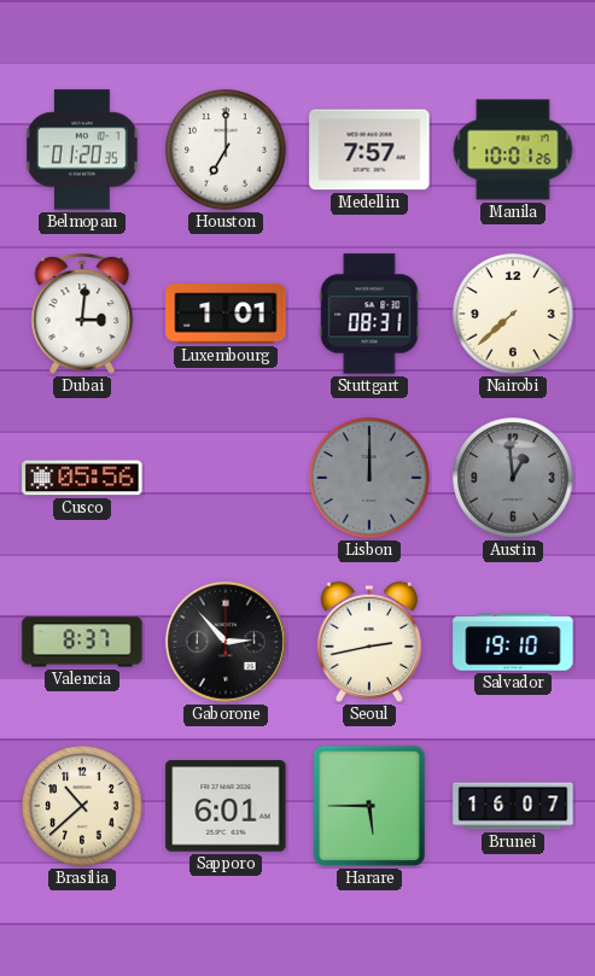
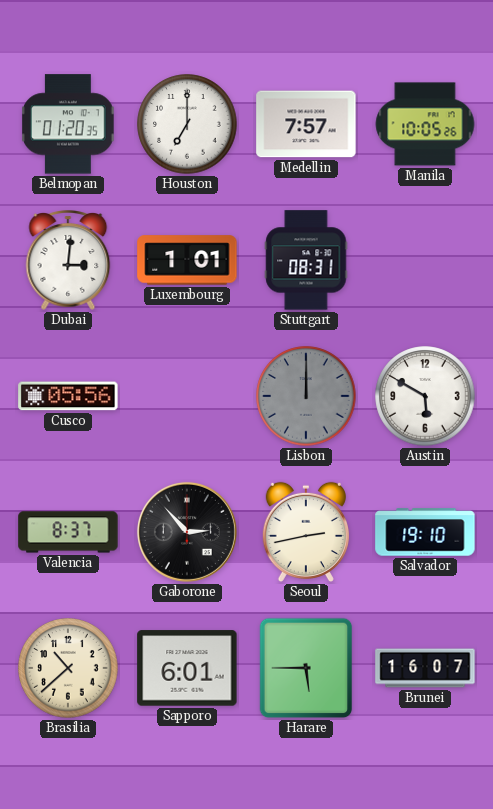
Manila: 10:01 -> 10:05 (425, 124)
Nairobi: 7:38 -> none (513, 314)
Austin: 12:59 -> 5:50 (425, 396)
Austin dial: grey -> white (425, 396)
